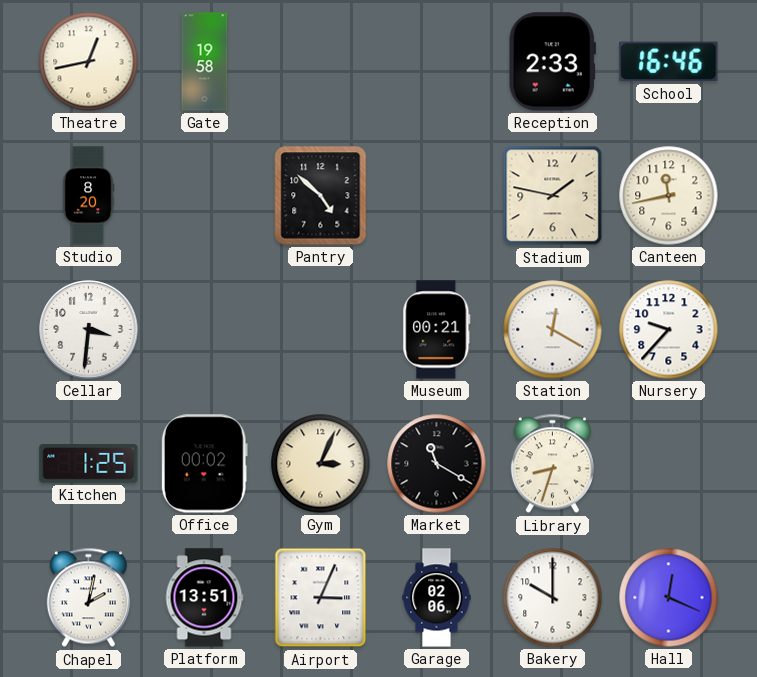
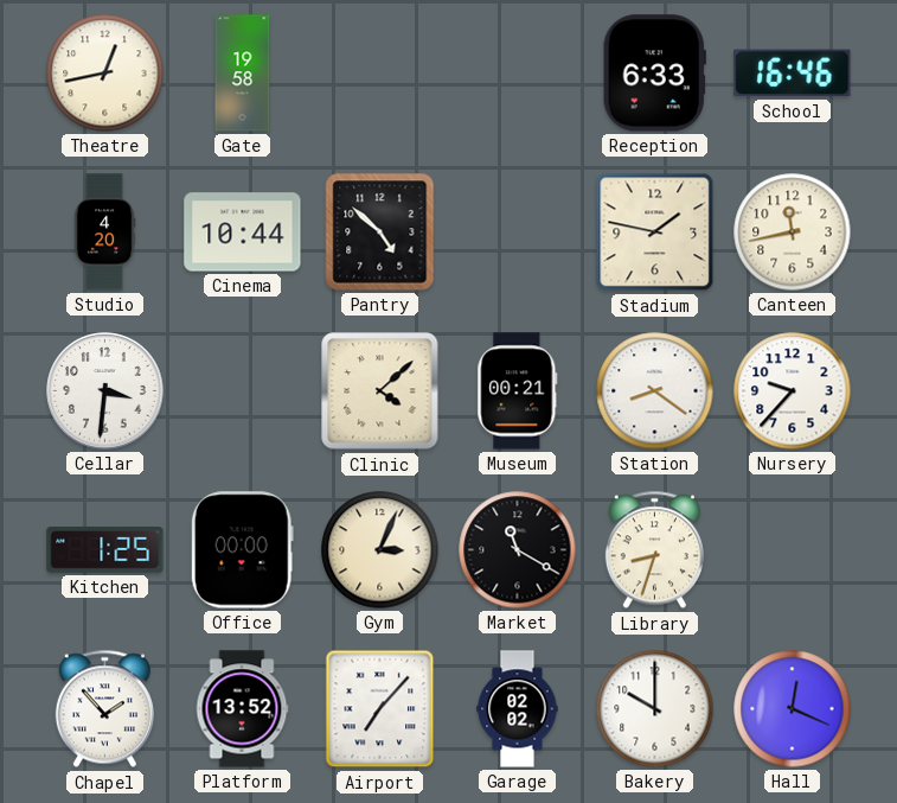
Reception: 2:33 -> 6:33 (654, 74)
Studio: 8:20 -> 4:20 (104, 232)
Cinema: none -> 10:44 (243, 232)
Clinic: none -> 4:08 (380, 391)
Station: 12:20 -> 8:21 (655, 391)
Office: 00:02 -> 00:00 (242, 550)
Chapel: 2:02 -> 1:53 (104, 709)
Platform: 13:51 -> 13:52 (242, 709)
Airport: 3:04 -> 7:07 (380, 709)
Garage: 02:06 -> 02:02 (518, 709)
